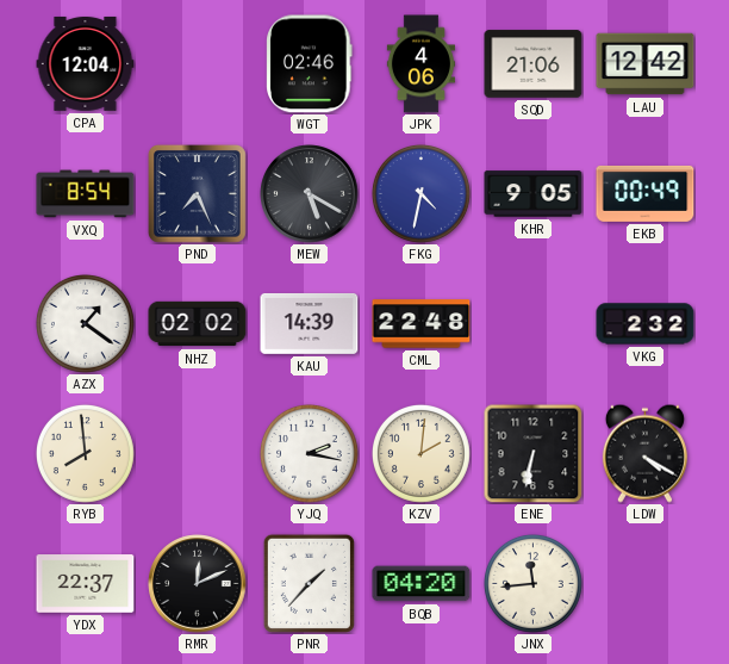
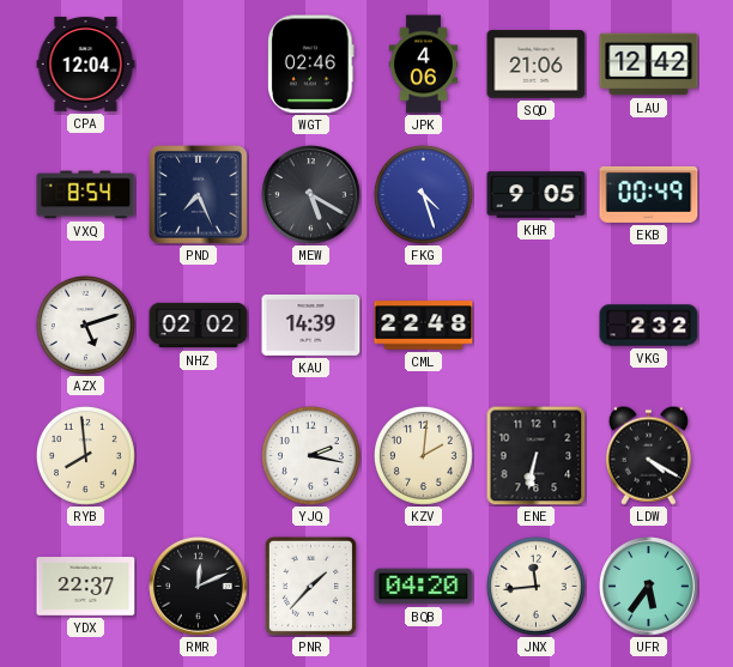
FKG: 4:32 -> 4:27 (423, 194)
AZX: 1:21 -> 5:12 (85, 325)
UFR: none -> 5:36 (649, 587)
